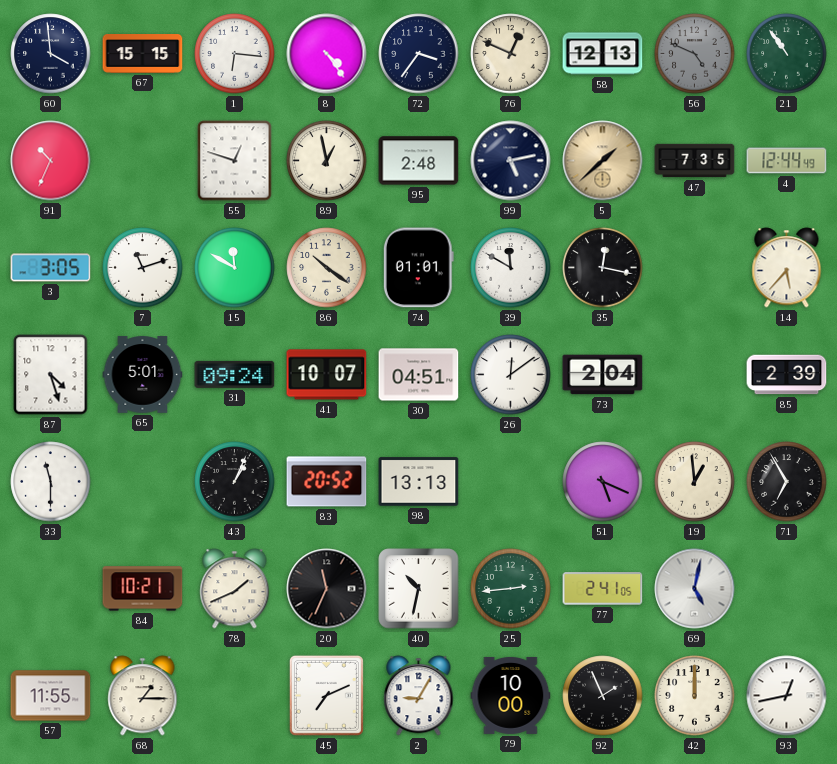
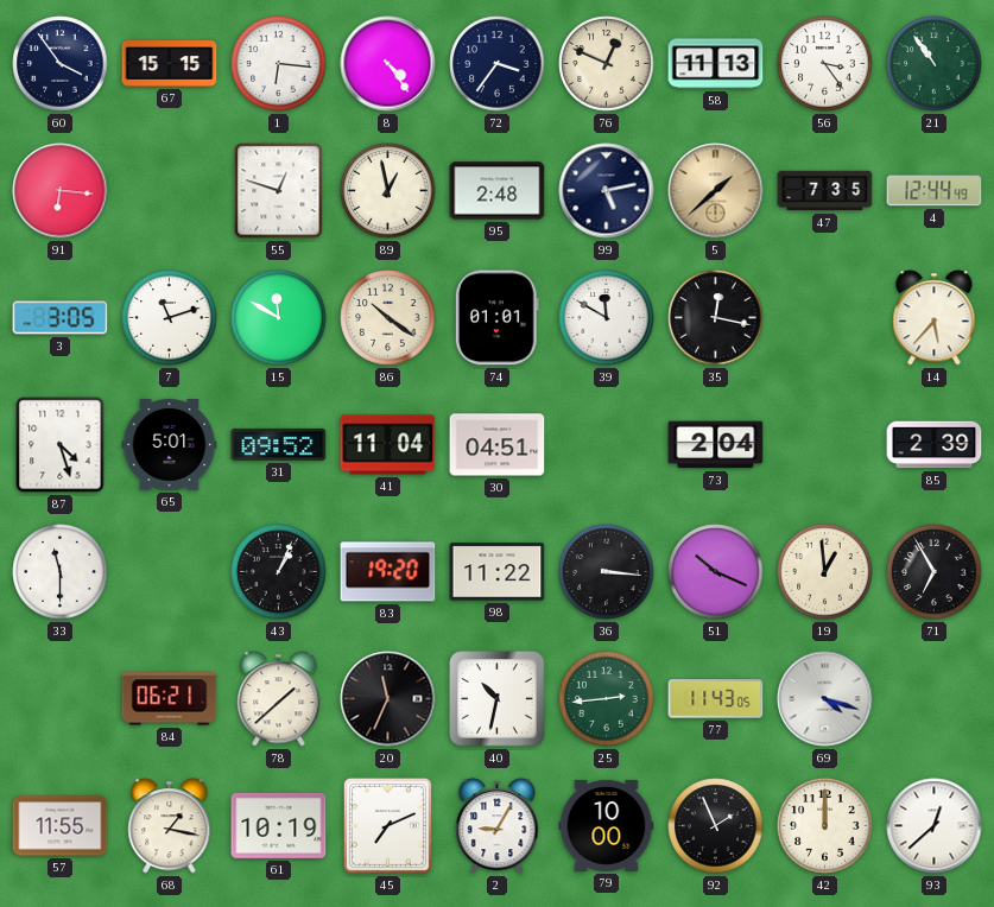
60: 3:59 -> 3:54 (61, 64)
58: 12:13 -> 11:13 (716, 64)
56: 4:49 -> 3:24 (825, 64)
56 dial: grey -> white (825, 64)
91: 10:34 -> 6:16 (61, 191)
31: 09:24 -> 09:52 (279, 444)
41: 10:07 -> 11:04 (388, 445)
26: 12:09 -> none (511, 375)
83: 20:52 -> 19:20 (388, 572)
98: 13:13 -> 11:22 (498, 572)
36: none -> 3:16 (607, 572)
51: 5:19 -> 10:19 (716, 572)
84: 10:21 -> 06:21 (170, 699)
78: 1:41 -> 1:38 (279, 699)
77: 2:41 -> 11:43 (716, 699)
69: 5:02 -> 4:18 (825, 699)
68: 1:15 -> 1:17 (170, 826)
61: none -> 10:19 (279, 825)
93: 12:43 -> 12:38 (935, 826)
